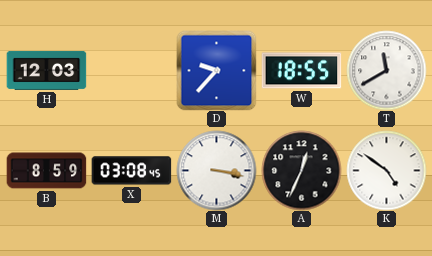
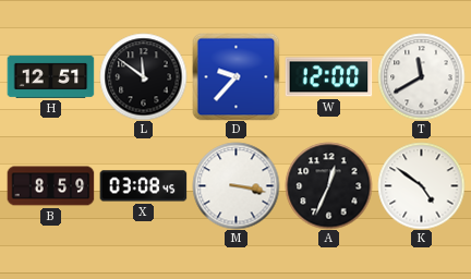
H: 12:03 -> 12:51 (50, 76)
L: none -> 11:51 (143, 76)
W: 18:55 -> 12:00 (328, 77)
